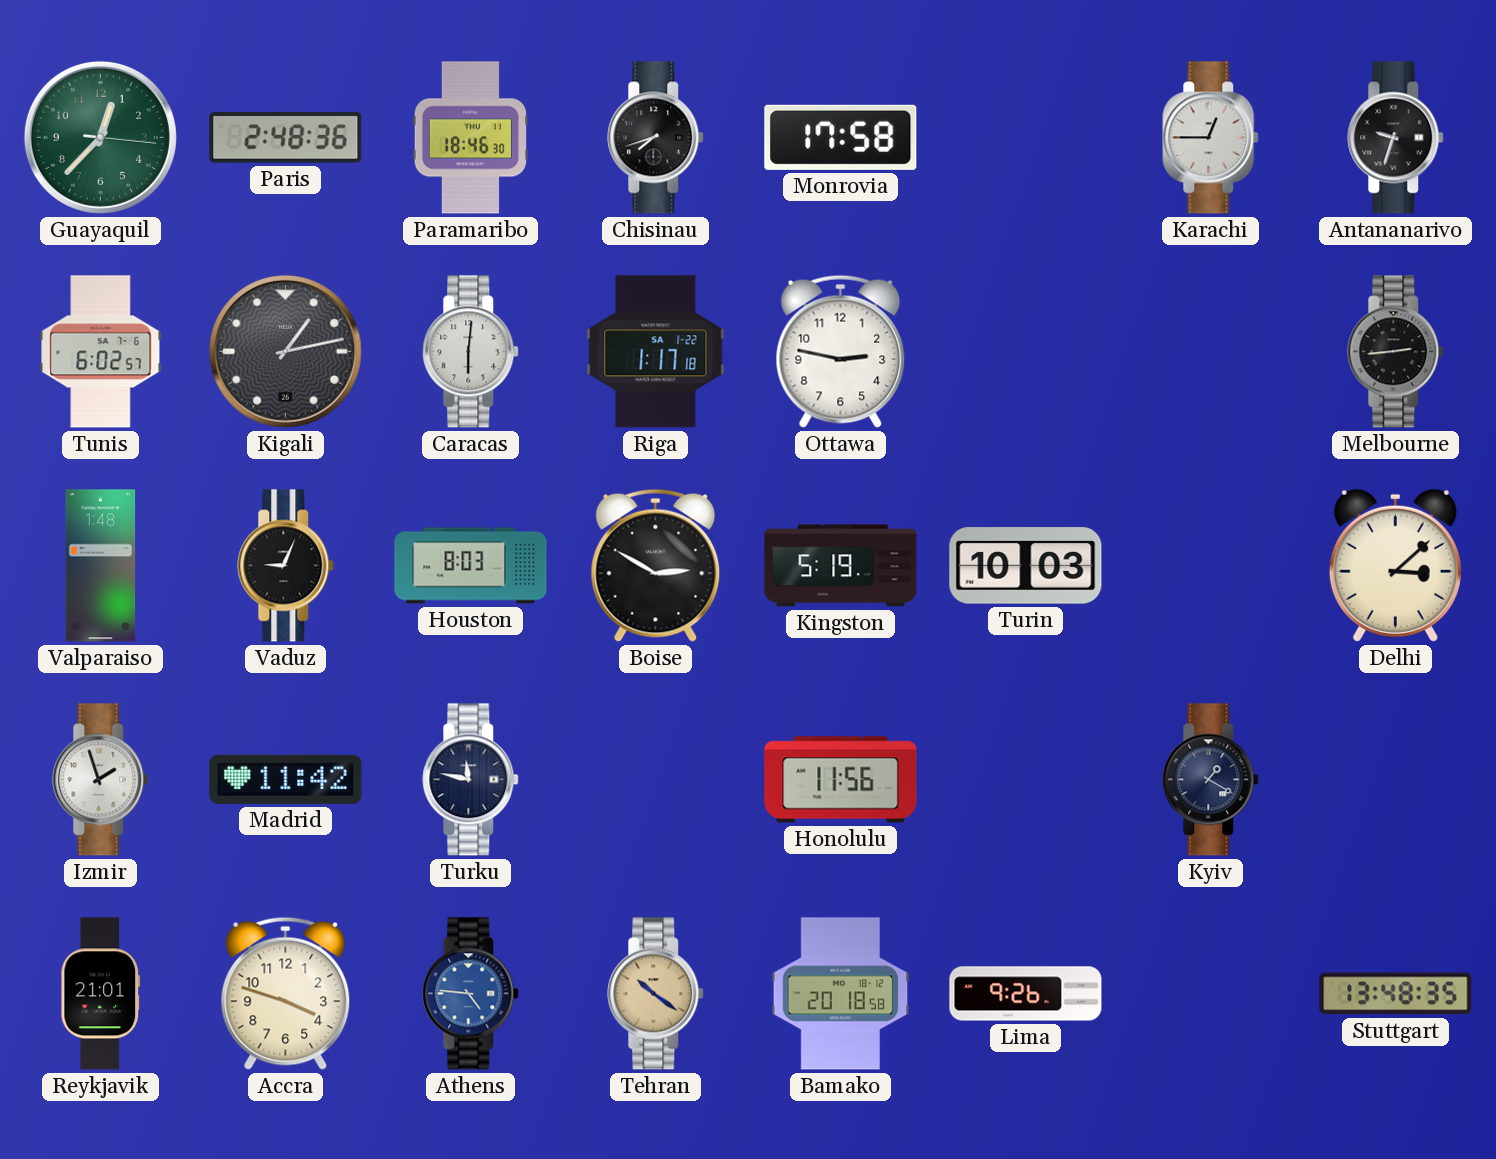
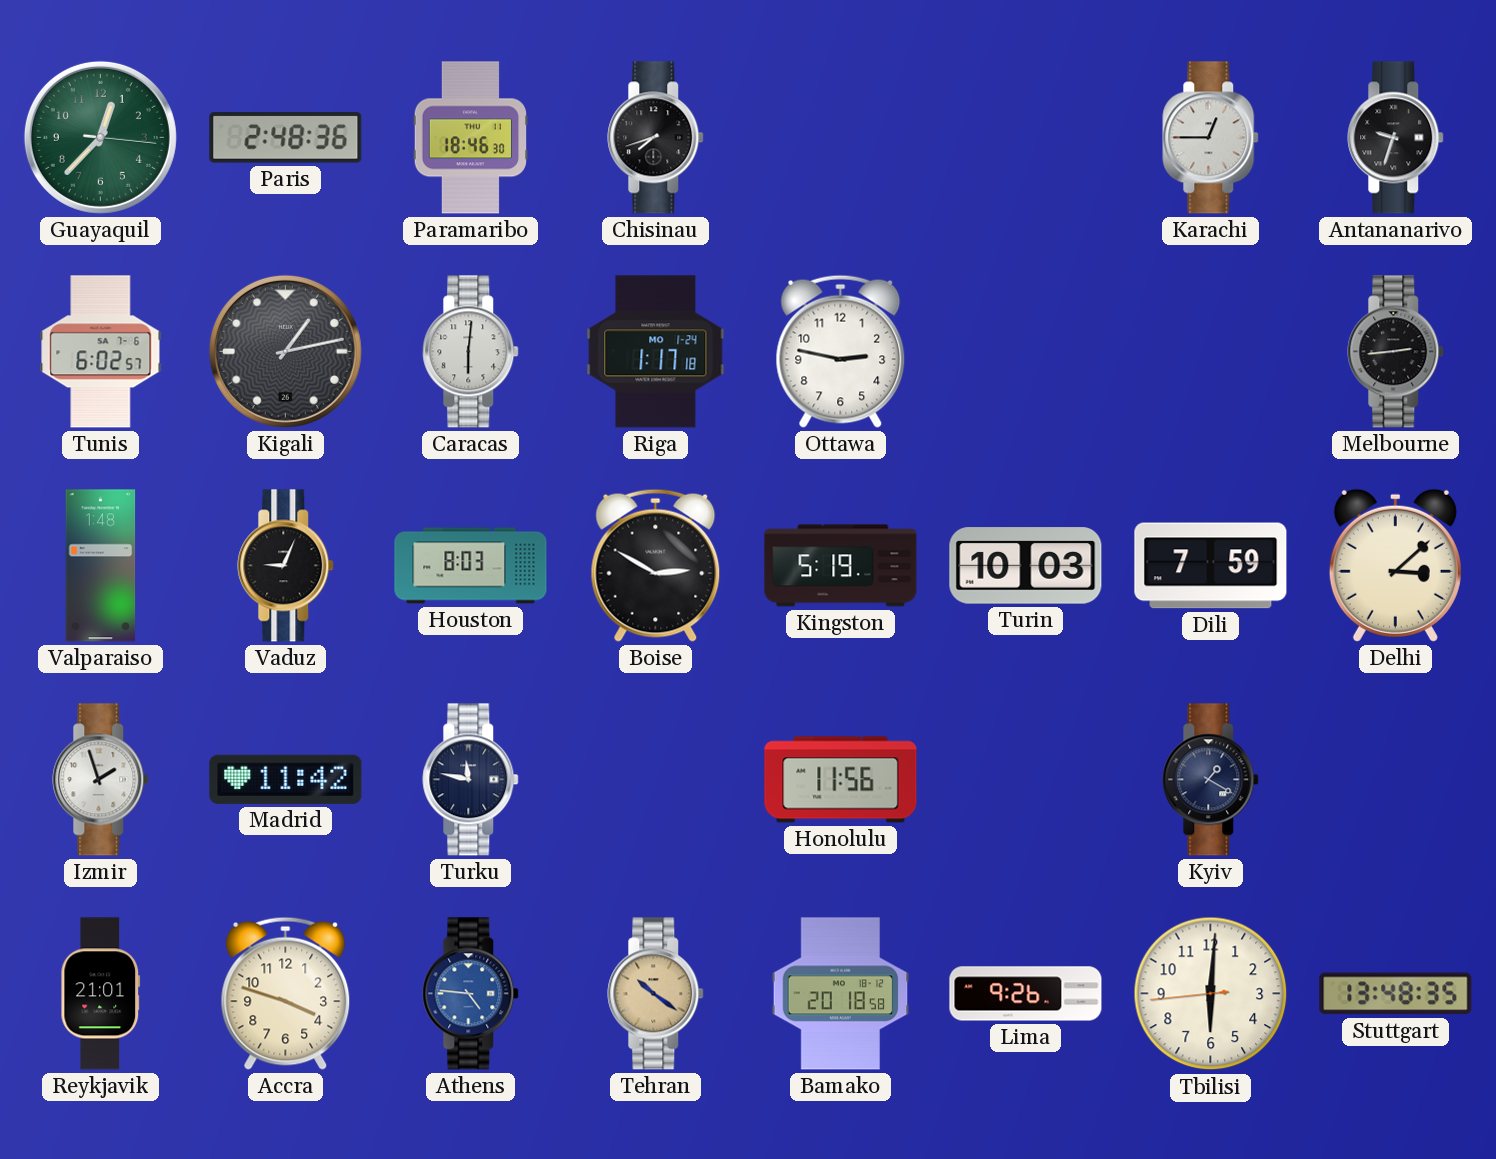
Monrovia: 17:58 -> none (841, 137)
Riga date: SA 1-22 -> MO 1-24 (656, 352)
Dili: none -> 7:59 (1211, 566)
Tbilisi: none -> 6:00 (1211, 994)
